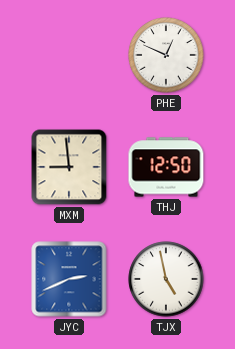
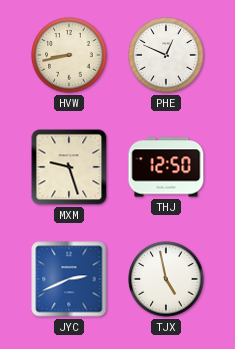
HVW: none -> 8:43 (69, 55)
MXM: 8:59 -> 9:27 (69, 167)
